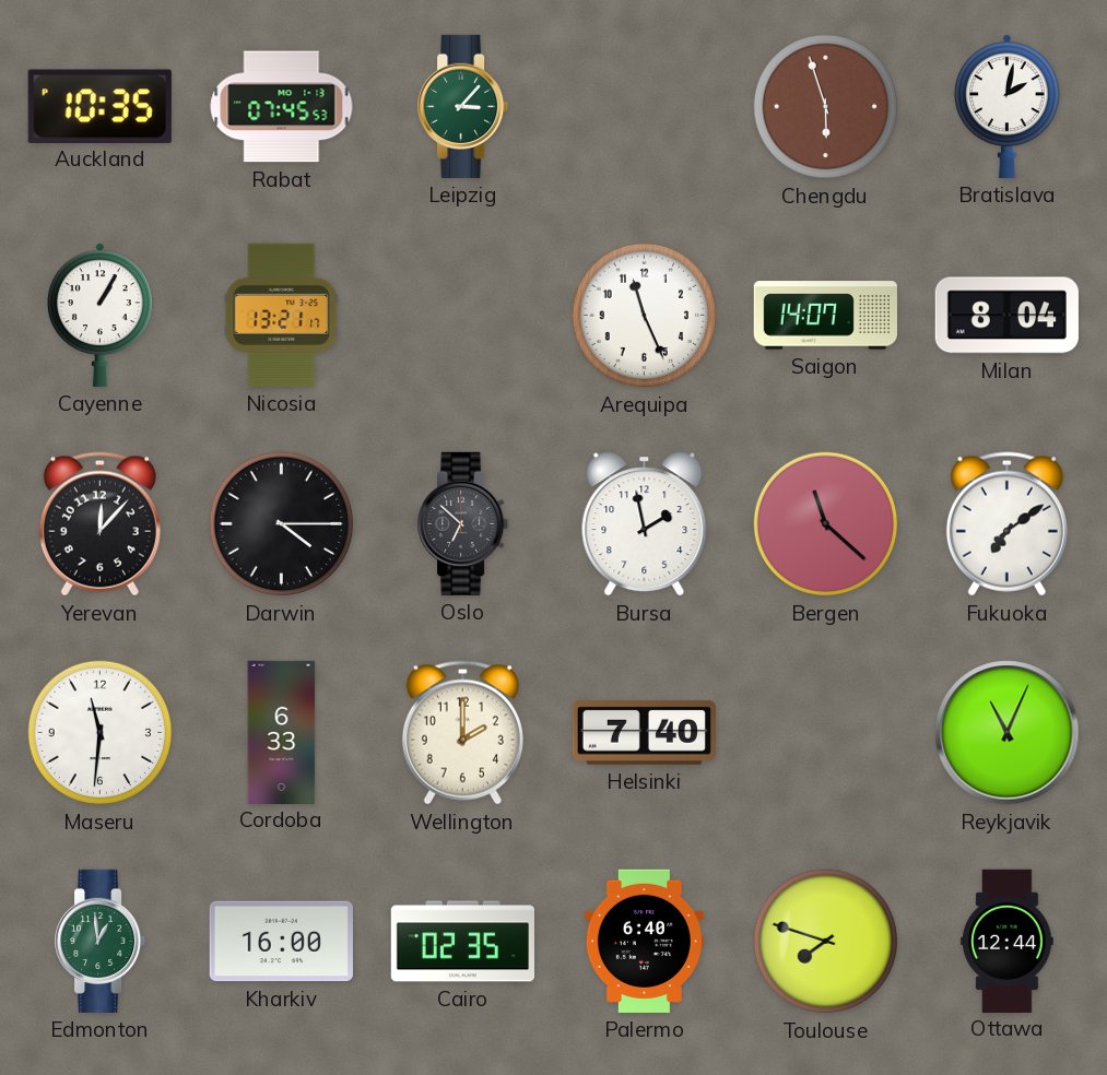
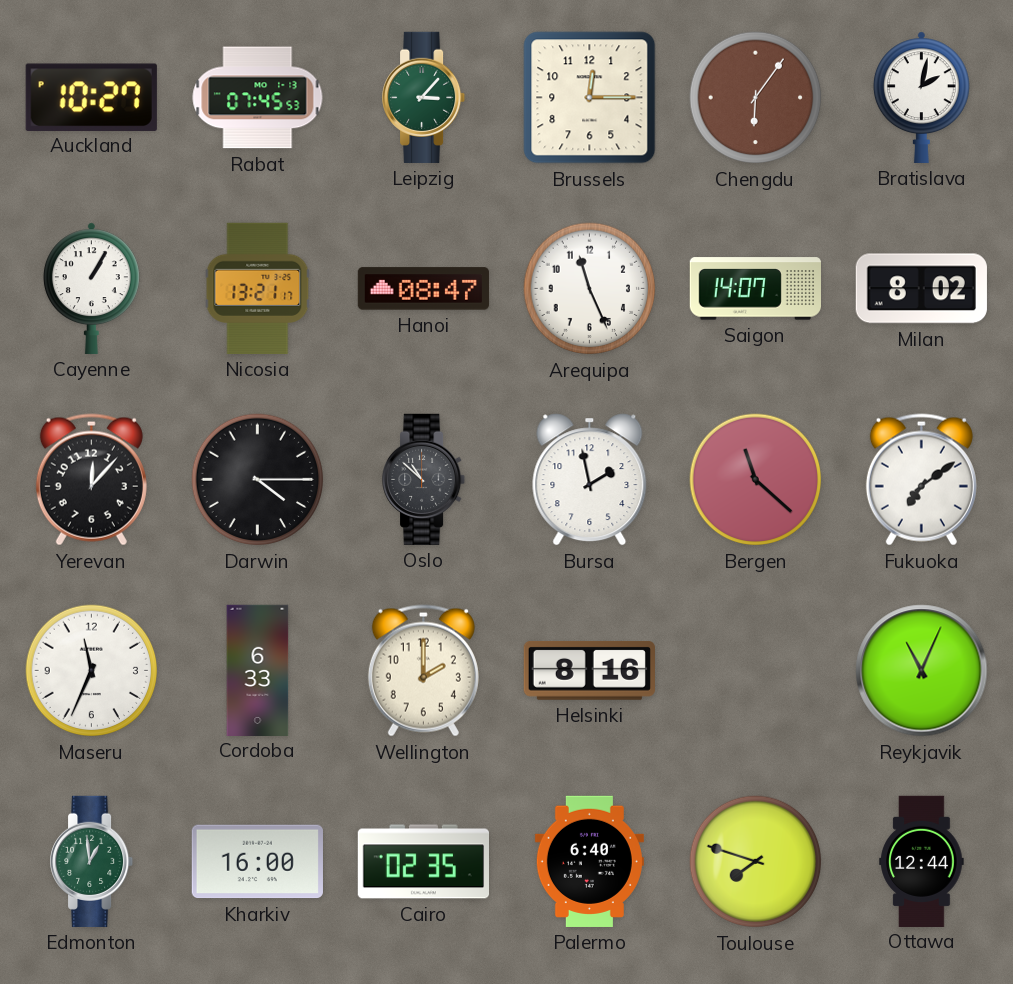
Auckland: 10:35 -> 10:27 (91, 97)
Brussels: none -> 12:15 (590, 98)
Chengdu: 5:57 -> 6:06 (756, 98)
Hanoi: none -> 08:47 (423, 289)
Milan: 8:04 -> 8:02 (921, 289)
Oslo: 6:52 -> 10:52 (425, 479)
Maseru: 11:31 -> 11:34 (92, 671)
Helsinki: 7:40 -> 8:16 (589, 670)
